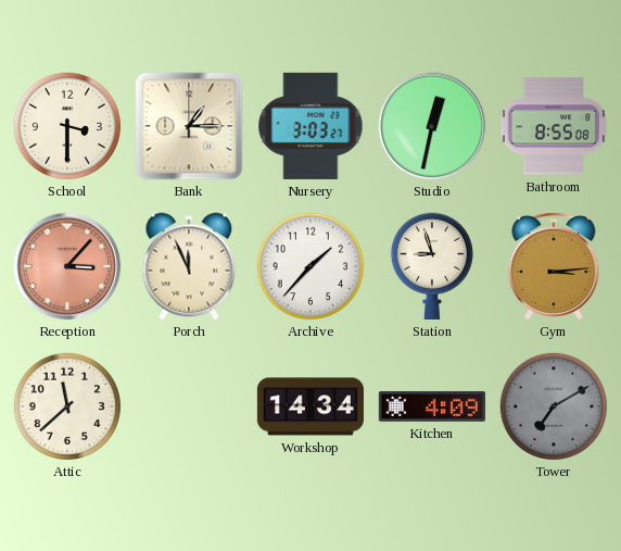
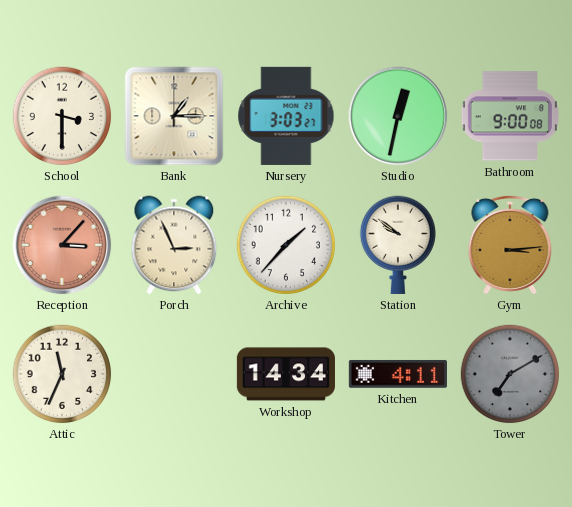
Bathroom: 8:55 -> 9:00 (510, 116)
Porch: 11:56 -> 2:56 (174, 245)
Station: 8:57 -> 9:51 (397, 245)
Attic: 11:38 -> 11:34 (62, 374)
Kitchen: 4:09 -> 4:11 (398, 374)
